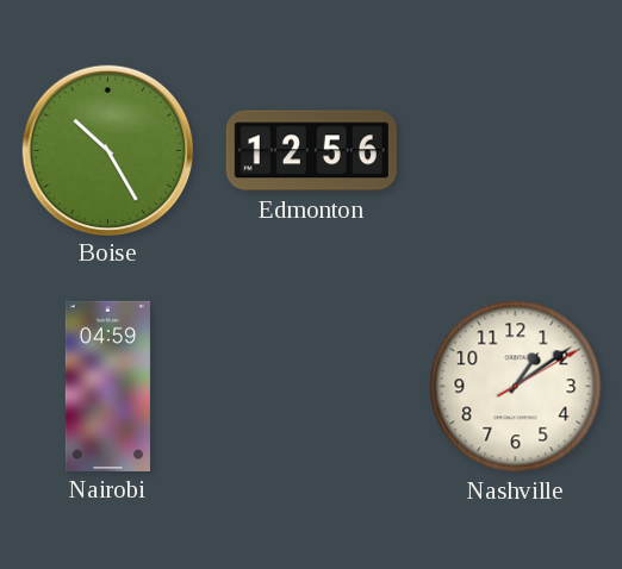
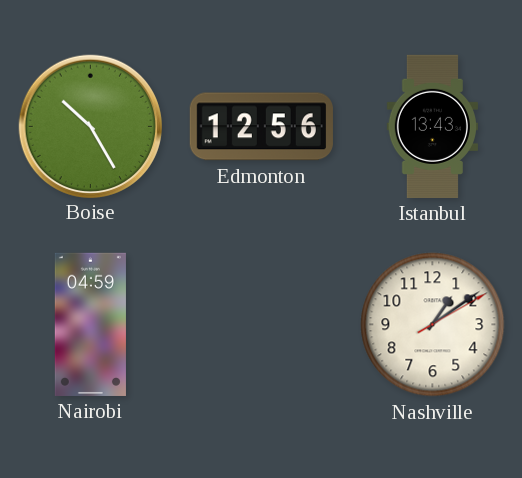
Istanbul: none -> 13:43 (432, 126)
